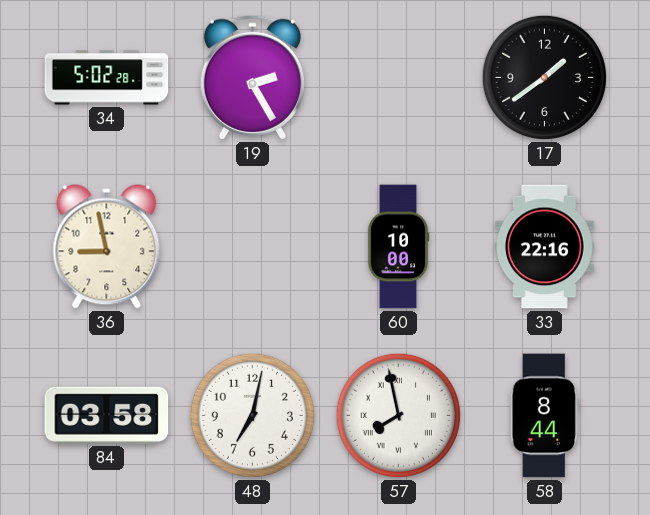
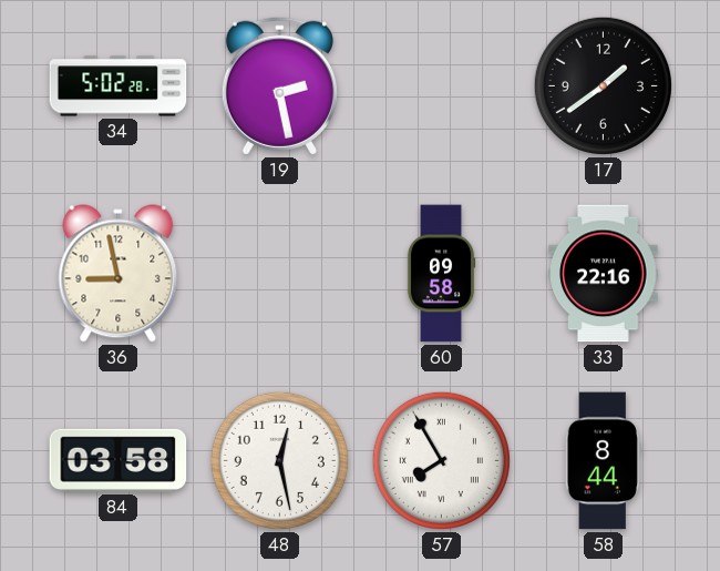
19: 2:25 -> 2:28 (279, 85)
60: 10:00 -> 09:58 (441, 274)
48: 7:02 -> 12:28 (279, 460)
57: 7:58 -> 7:55 (441, 460)
